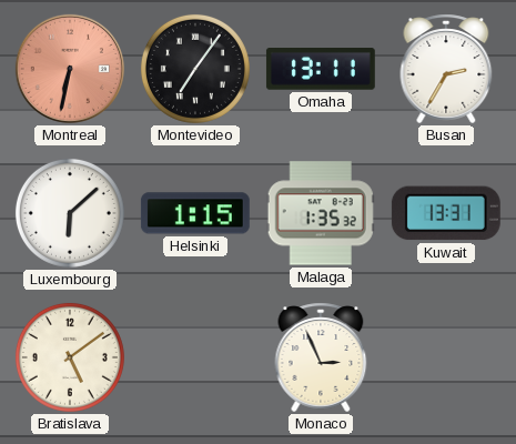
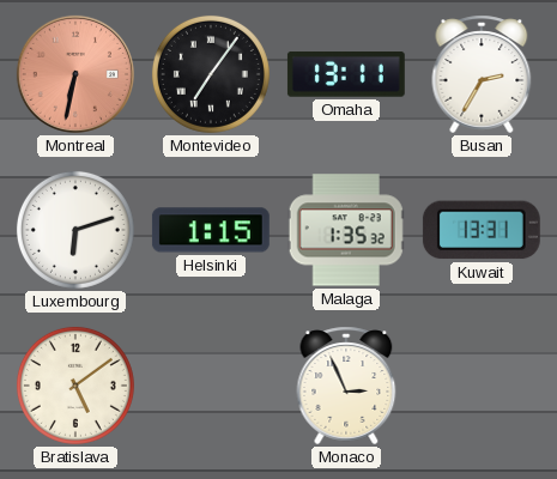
Luxembourg: 6:08 -> 6:12 (75, 230)
